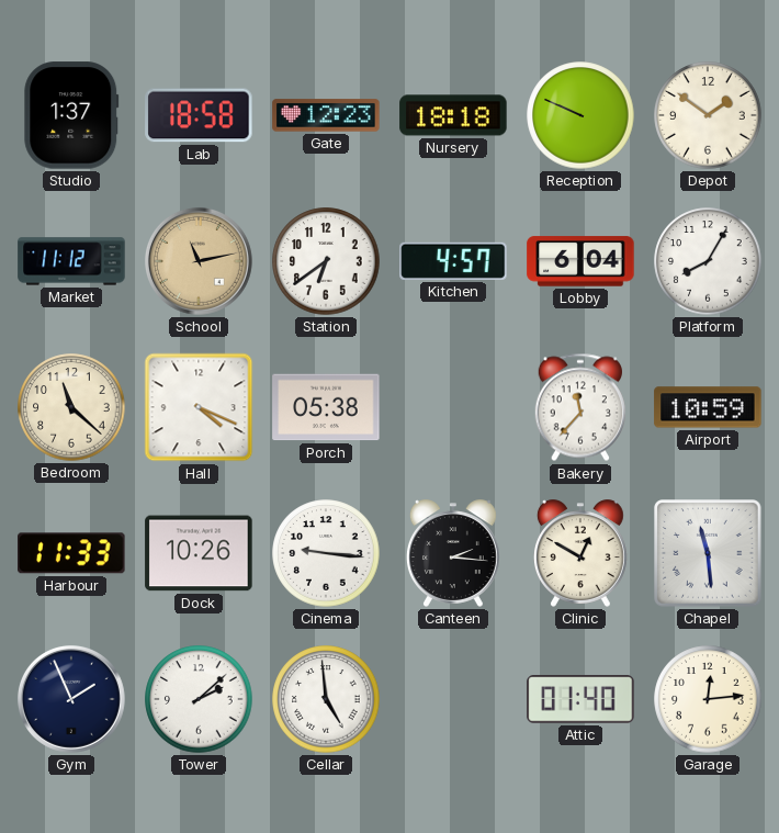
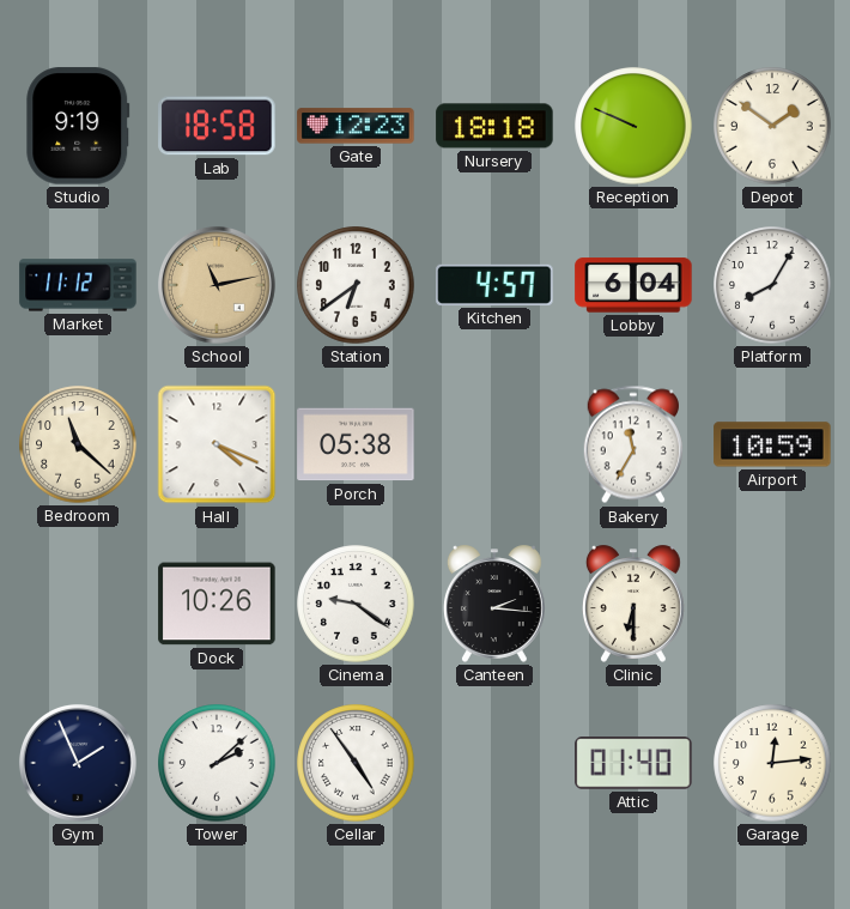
Studio: 1:37 -> 9:19 (78, 126)
Bakery: 11:37 -> 11:35 (633, 444)
Harbour: 11:33 -> none (71, 553)
Cinema: 9:16 -> 9:21 (356, 604)
Clinic: 12:50 -> 6:30 (633, 604)
Chapel: 11:29 -> none (708, 553)
Cellar: 4:59 -> 4:54 (356, 763)
